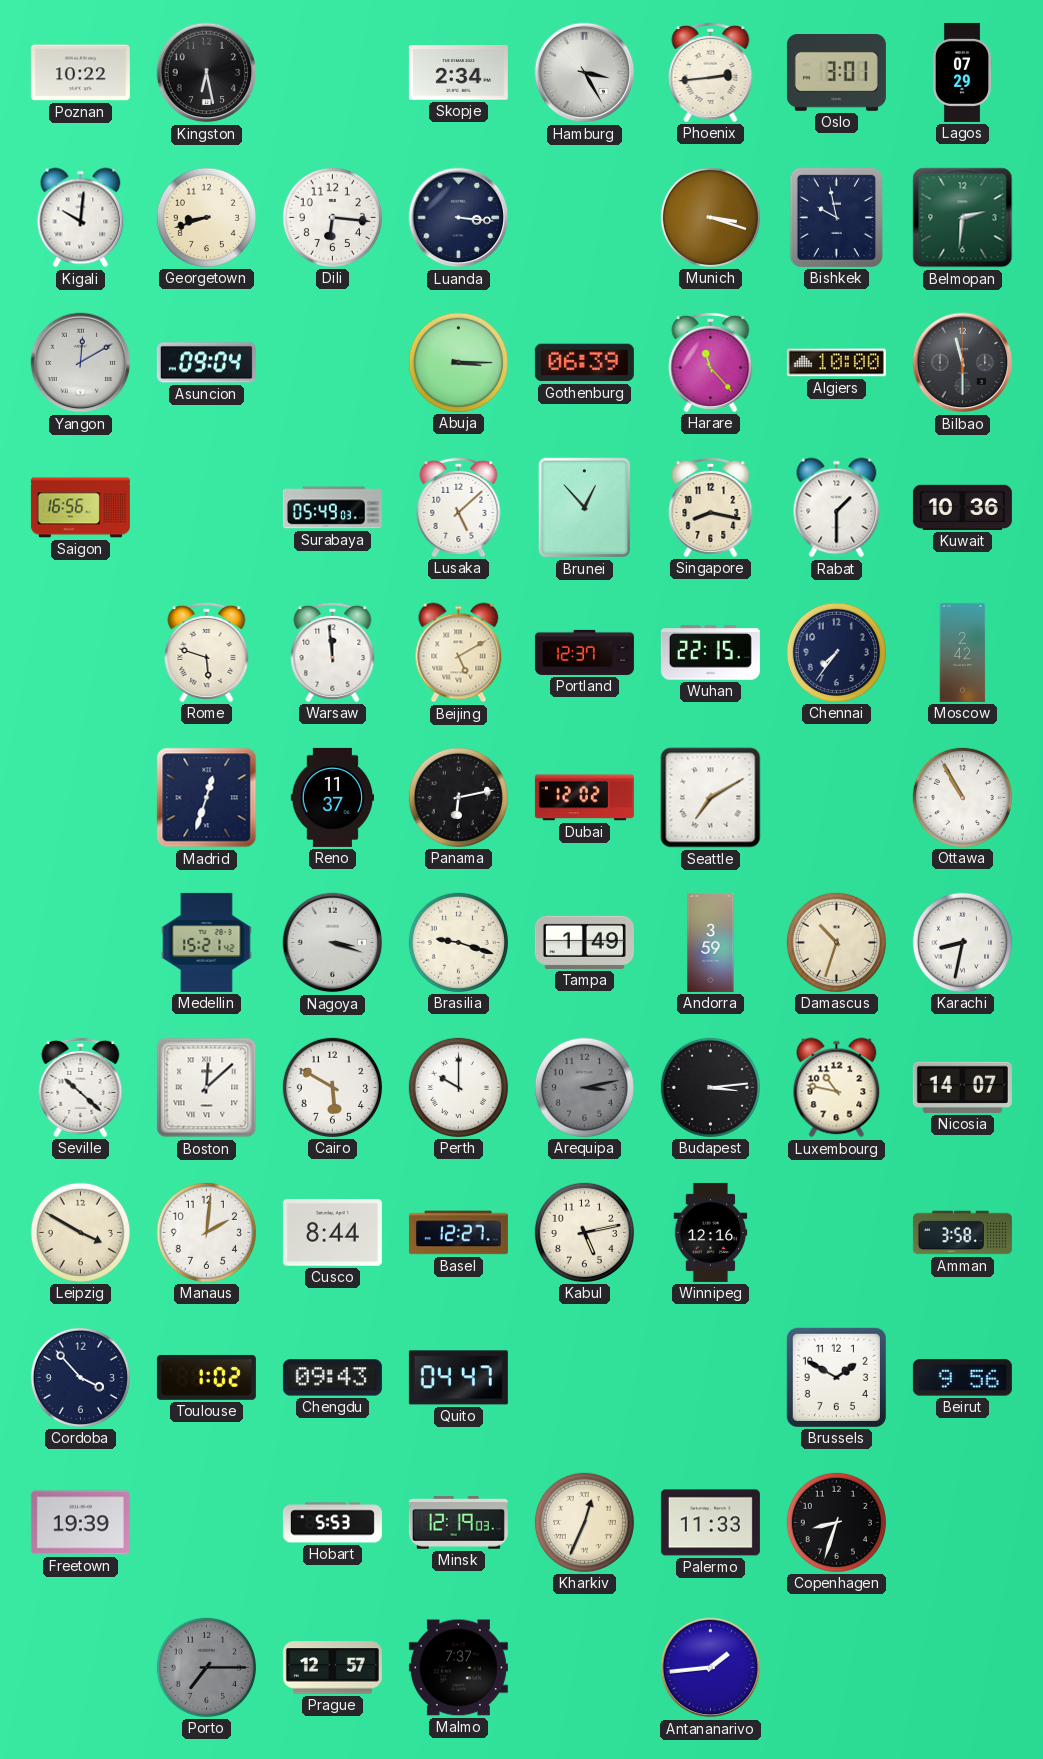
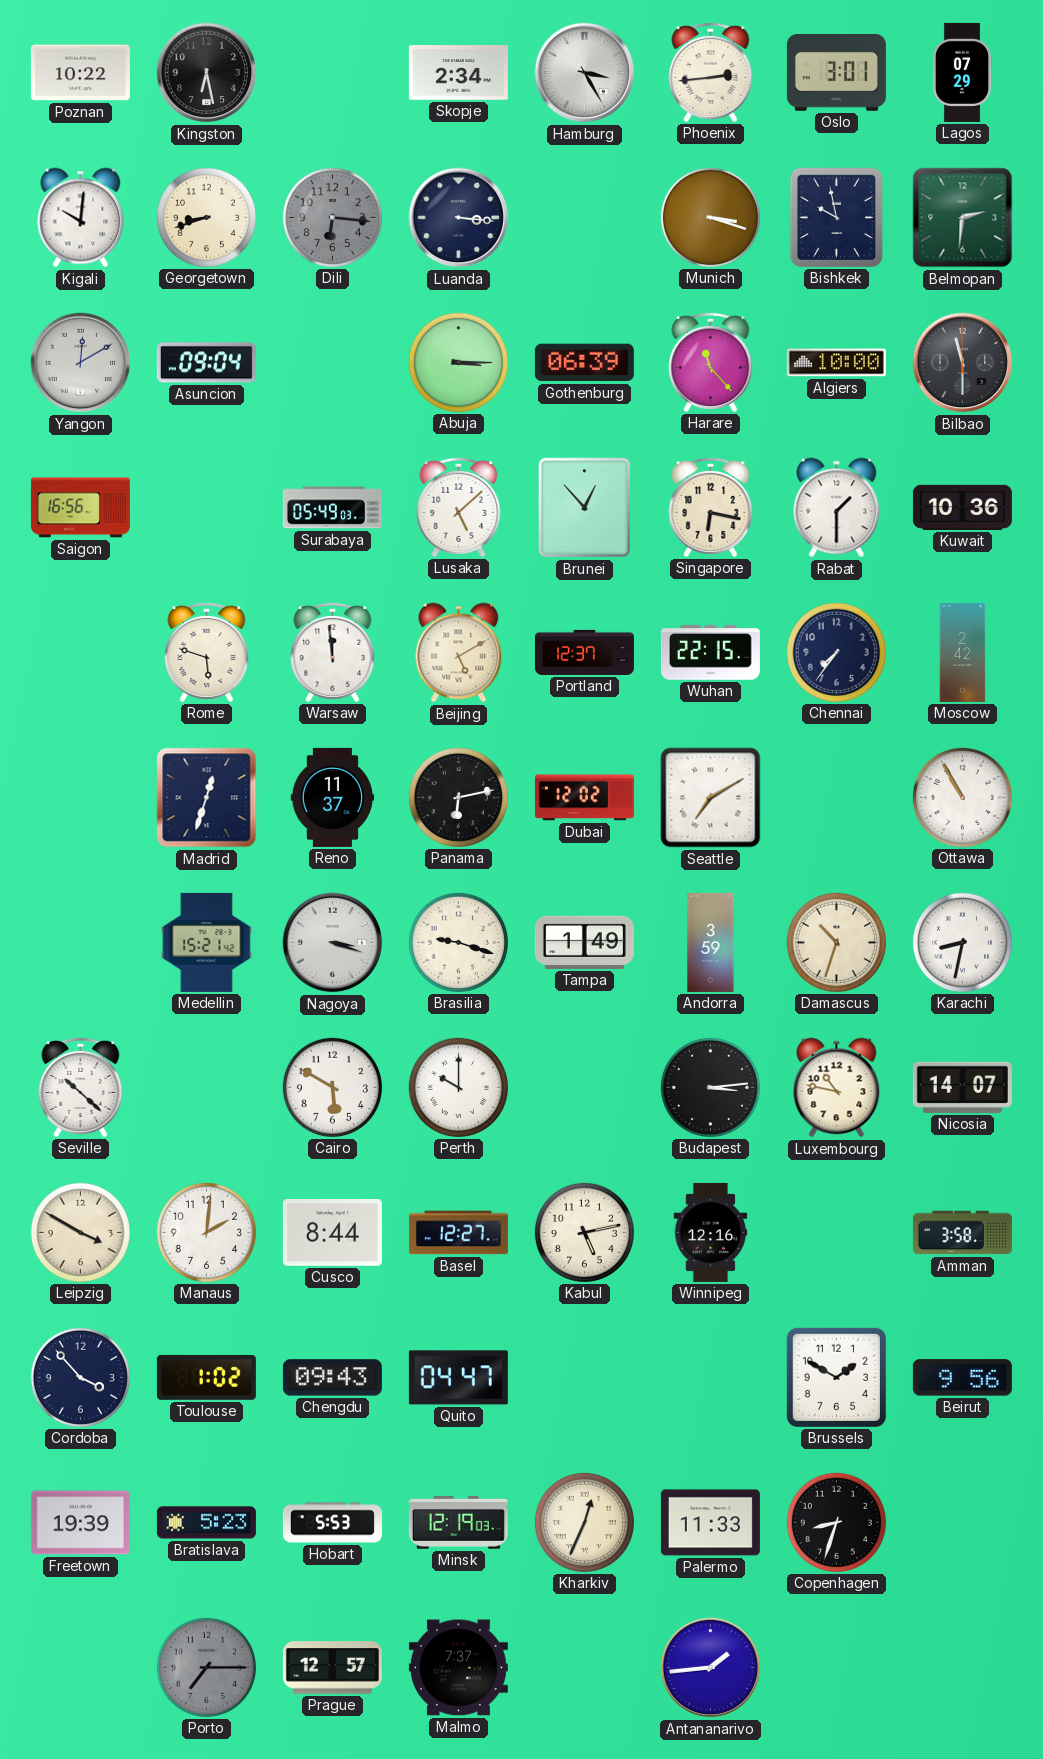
Dili dial: white -> grey (332, 217)
Singapore: 8:17 -> 6:17 (711, 507)
Boston: 12:08 -> none (207, 1088)
Arequipa: 3:13 -> none (584, 1087)
Bratislava: none -> 5:23 (206, 1523)
